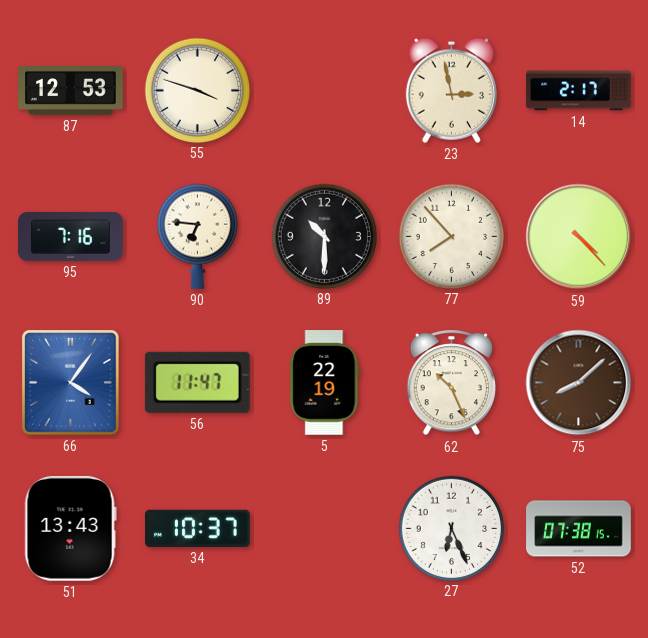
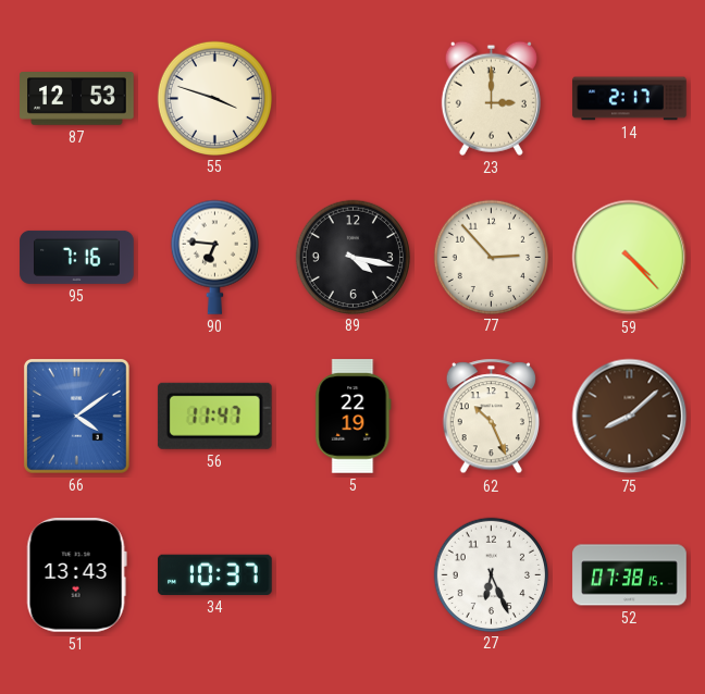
23: 2:58 -> 3:00 (491, 98)
89: 10:30 -> 4:17 (352, 257)
77: 7:53 -> 2:53 (491, 257)
66: 4:06 -> 4:09 (76, 417)
